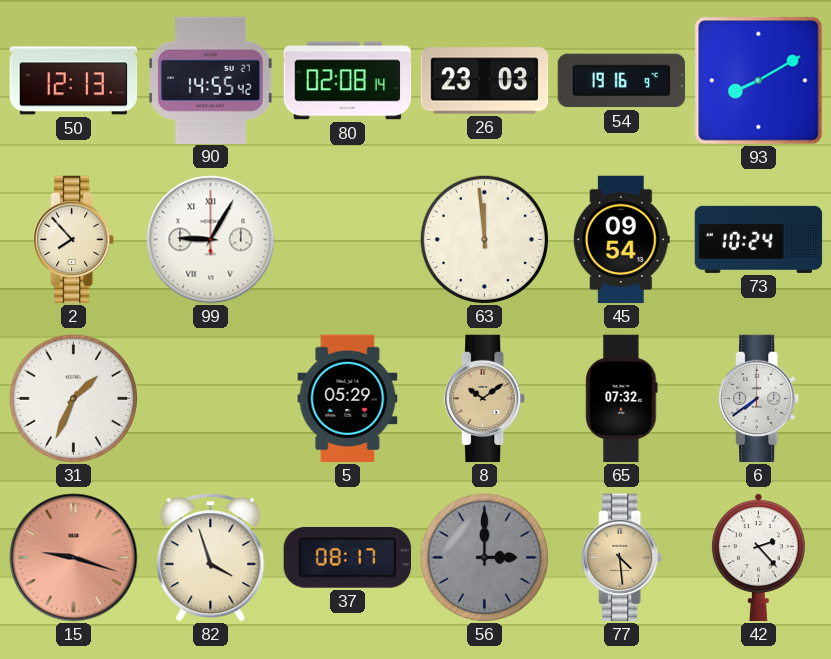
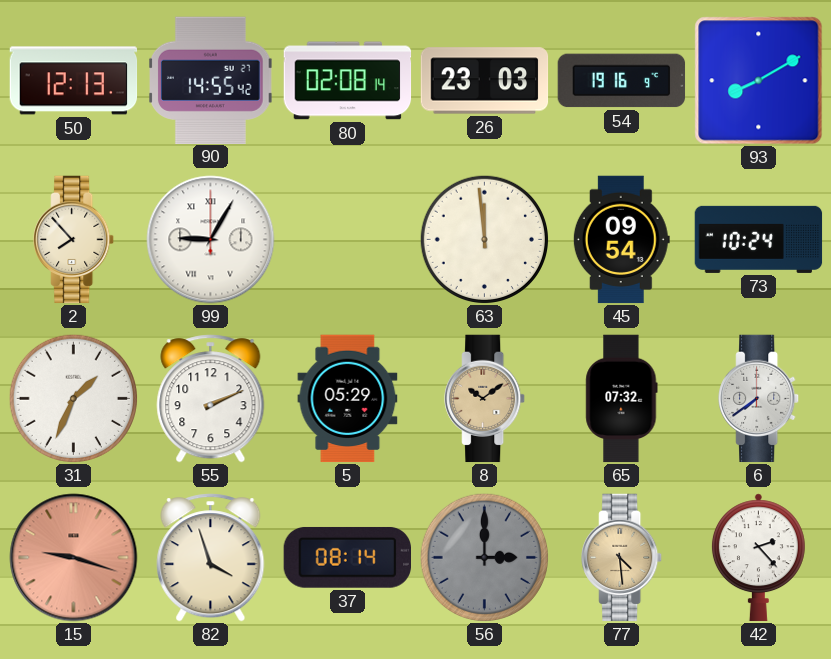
55: none -> 2:11 (211, 399)
37: 08:17 -> 08:14 (347, 557)
